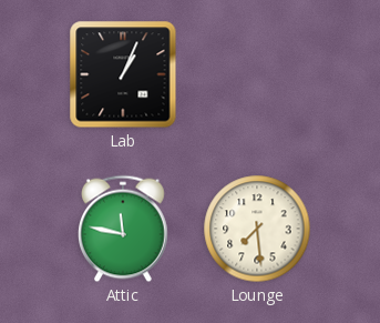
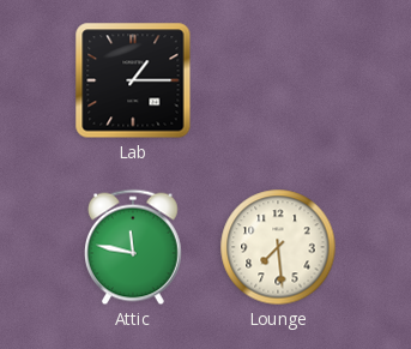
Lab: 1:04 -> 1:15 (133, 80)
